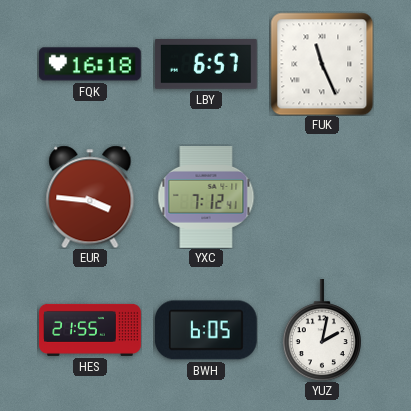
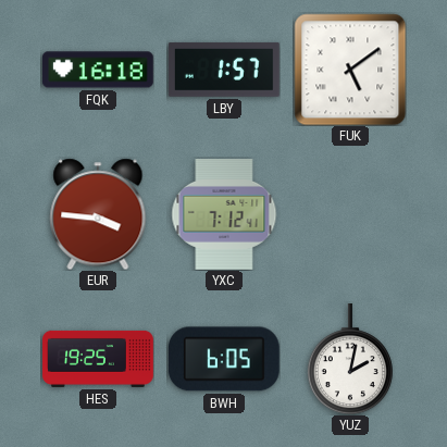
LBY: 6:57 -> 1:57 (224, 70)
FUK: 11:26 -> 5:09 (350, 70)
HES: 21:55 -> 19:25 (98, 359)
